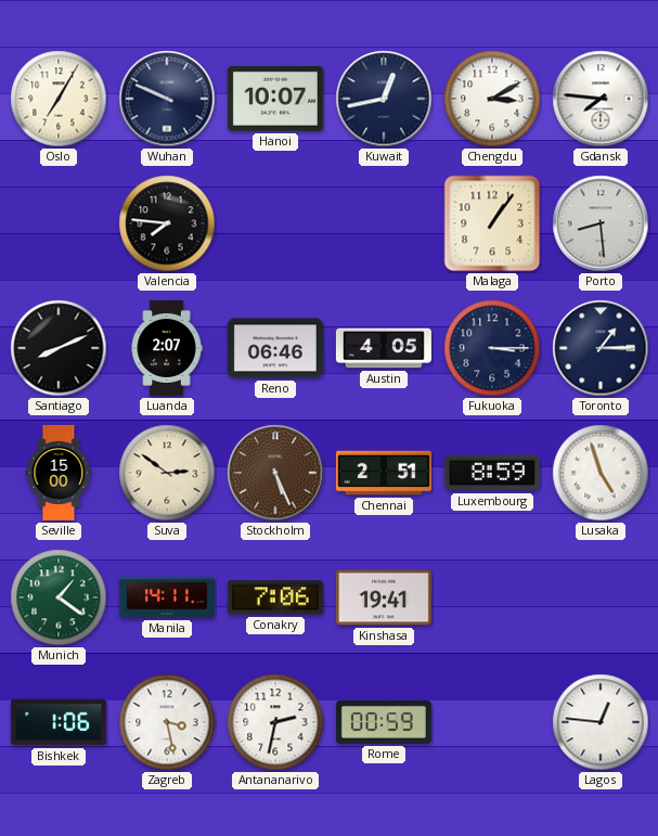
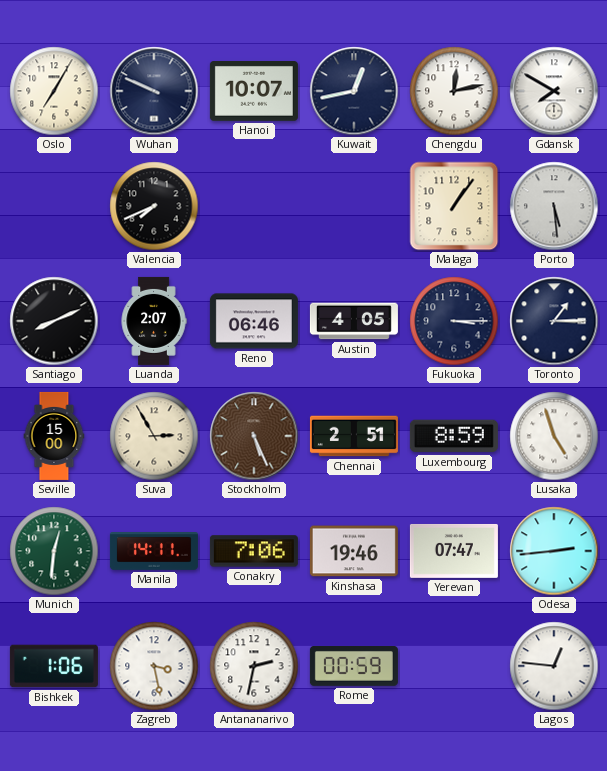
Chengdu: 3:10 -> 12:13 (454, 91)
Gdansk: 7:46 -> 7:50 (554, 91)
Valencia: 7:46 -> 7:41 (154, 206)
Porto: 8:29 -> 5:29 (554, 206)
Suva: 2:51 -> 2:55 (154, 436)
Munich: 1:21 -> 12:31 (54, 551)
Kinshasa: 19:41 -> 19:46 (354, 551)
Yerevan: none -> 07:47 (454, 551)
Odesa: none -> 2:44 (554, 551)
